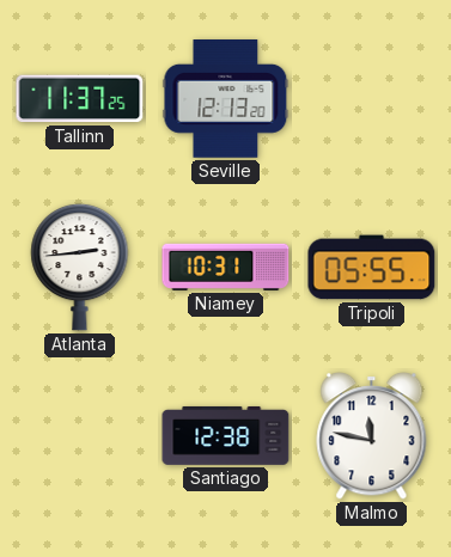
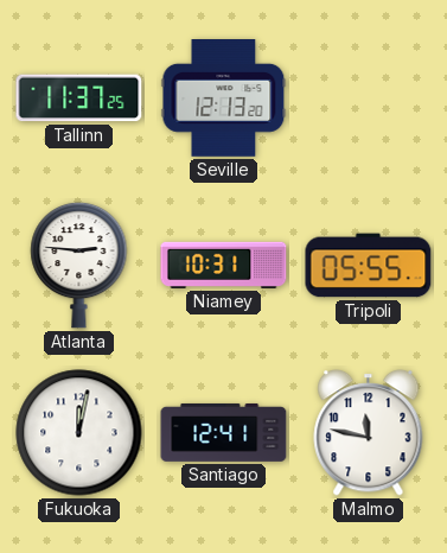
Atlanta: 2:44 -> 2:46 (79, 265)
Fukuoka: none -> 12:02 (79, 433)
Santiago: 12:38 -> 12:41 (224, 432)
